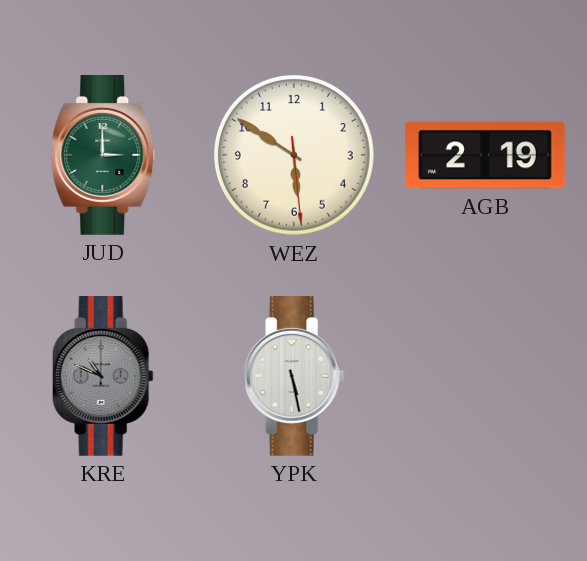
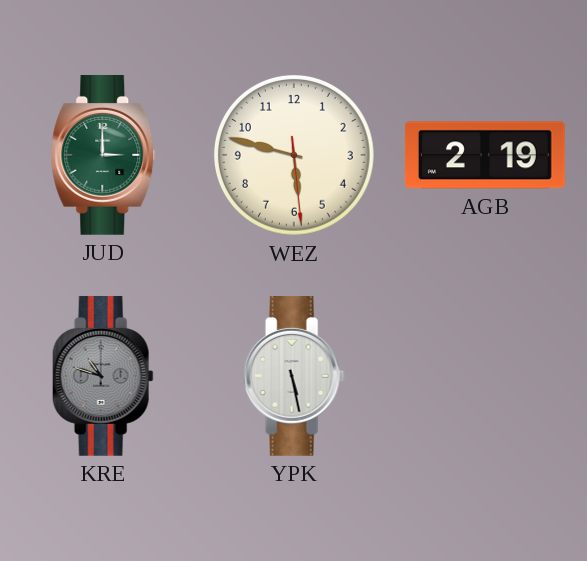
WEZ: 5:50 -> 5:47 (295, 156)
KRE: 10:49 -> 10:48 (103, 376)
